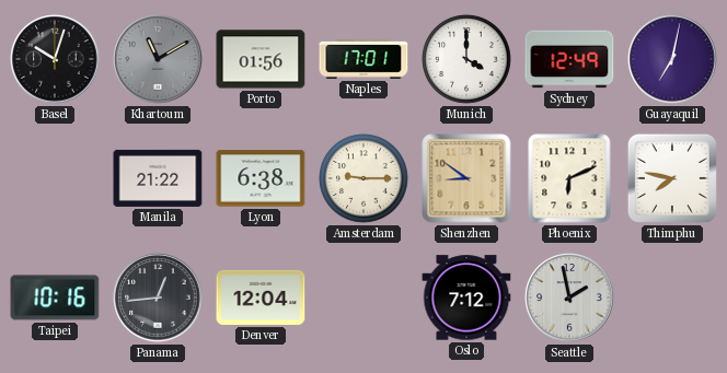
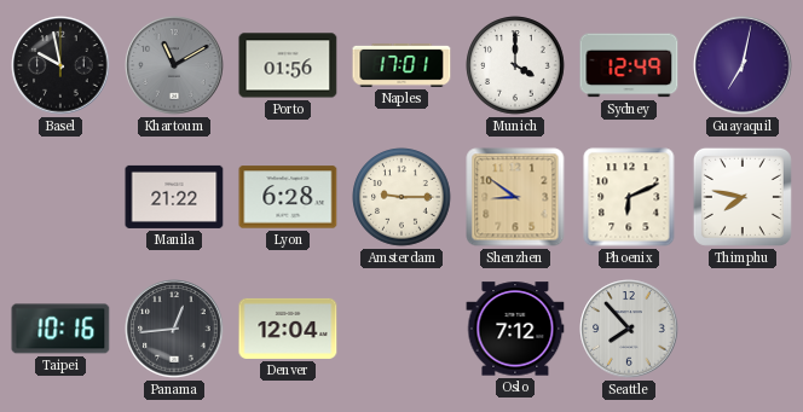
Basel: 10:03 -> 9:58 (60, 65)
Lyon: 6:38 -> 6:28 (288, 197)
Seattle: 1:58 -> 7:53 (629, 329)
